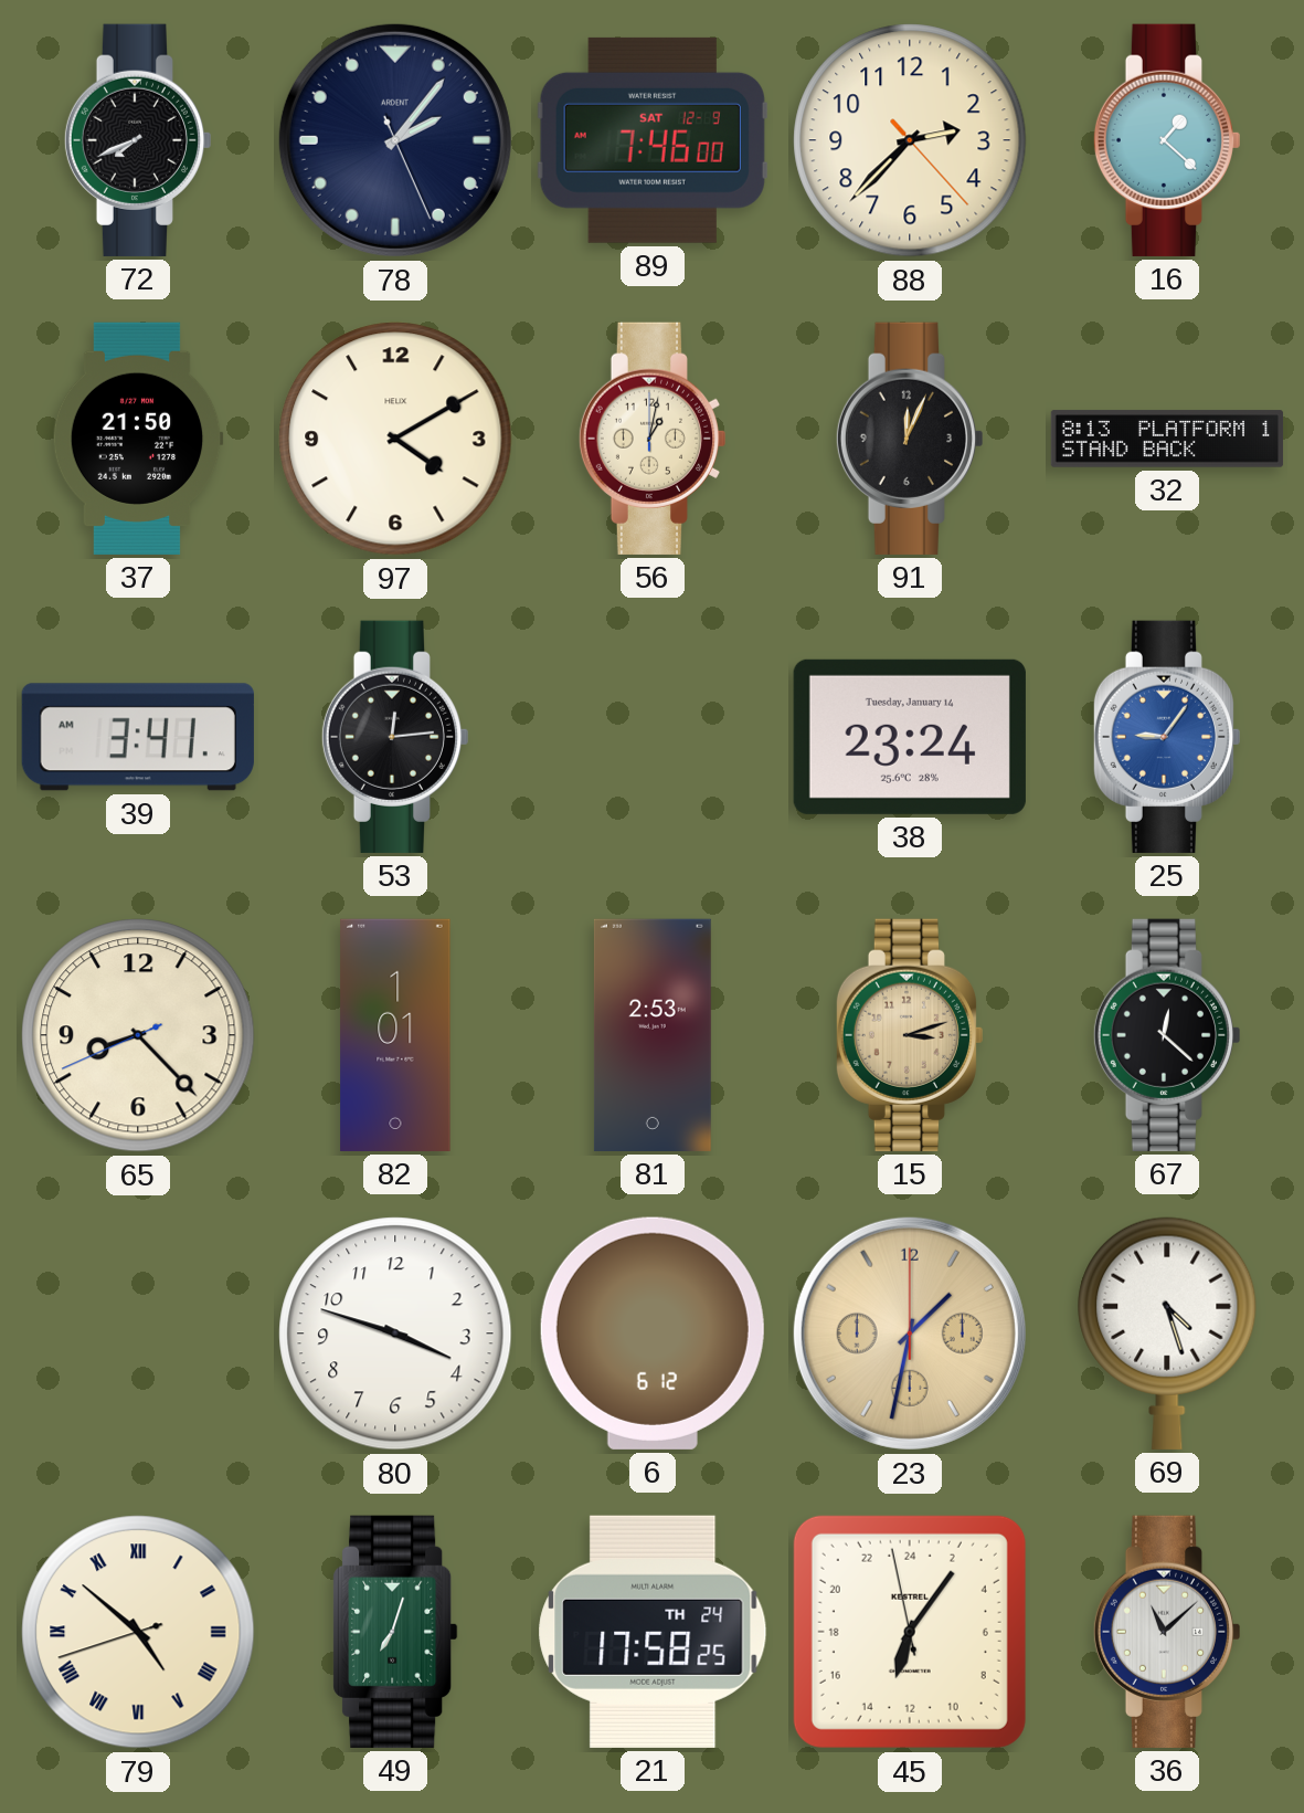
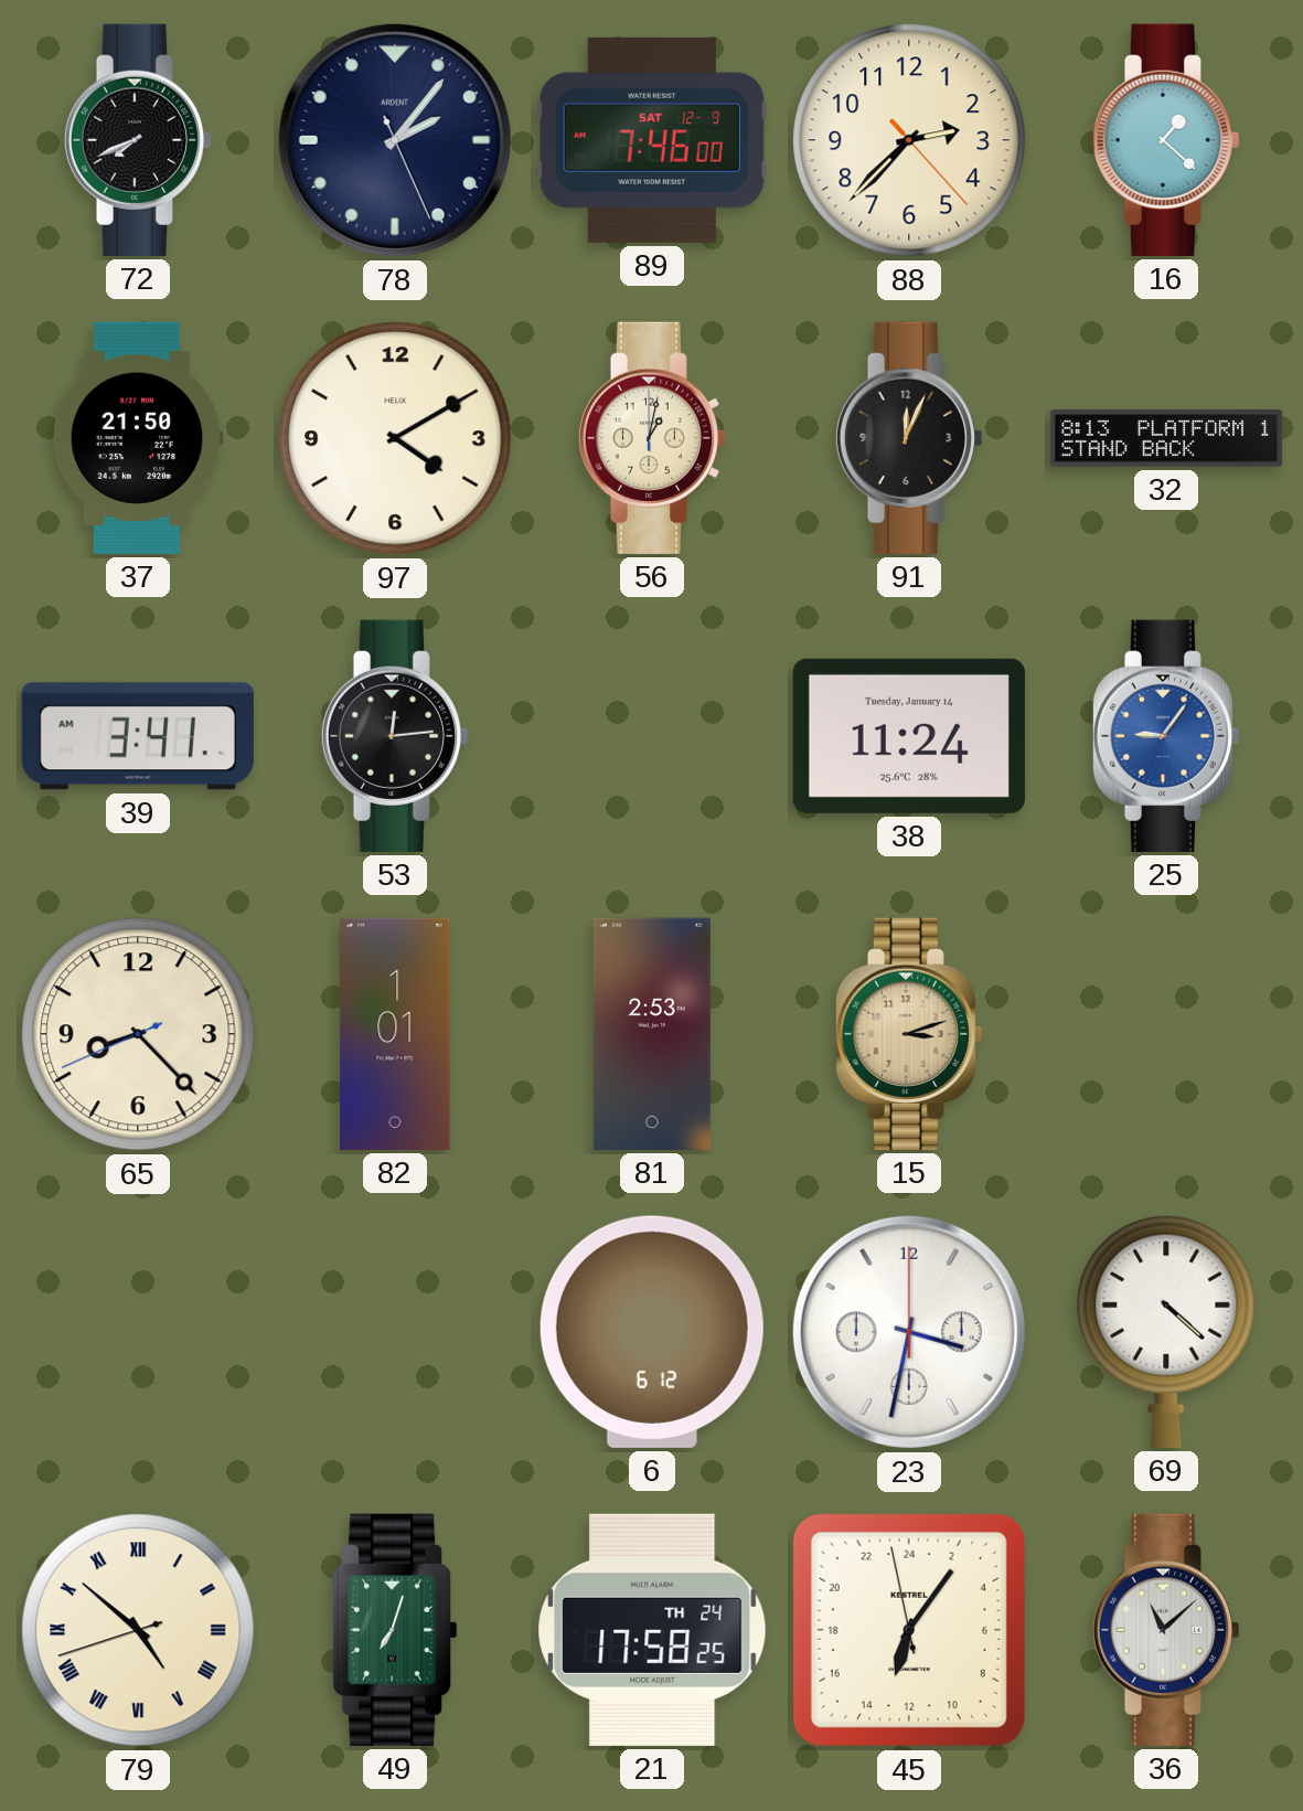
38: 23:24 -> 11:24 (909, 736)
67: 12:22 -> none (1166, 1035)
80: 3:48 -> none (395, 1334)
23: 1:32 -> 3:32 (909, 1332)
23 dial: champagne -> white (909, 1332)
69: 4:27 -> 4:22 (1166, 1332)
